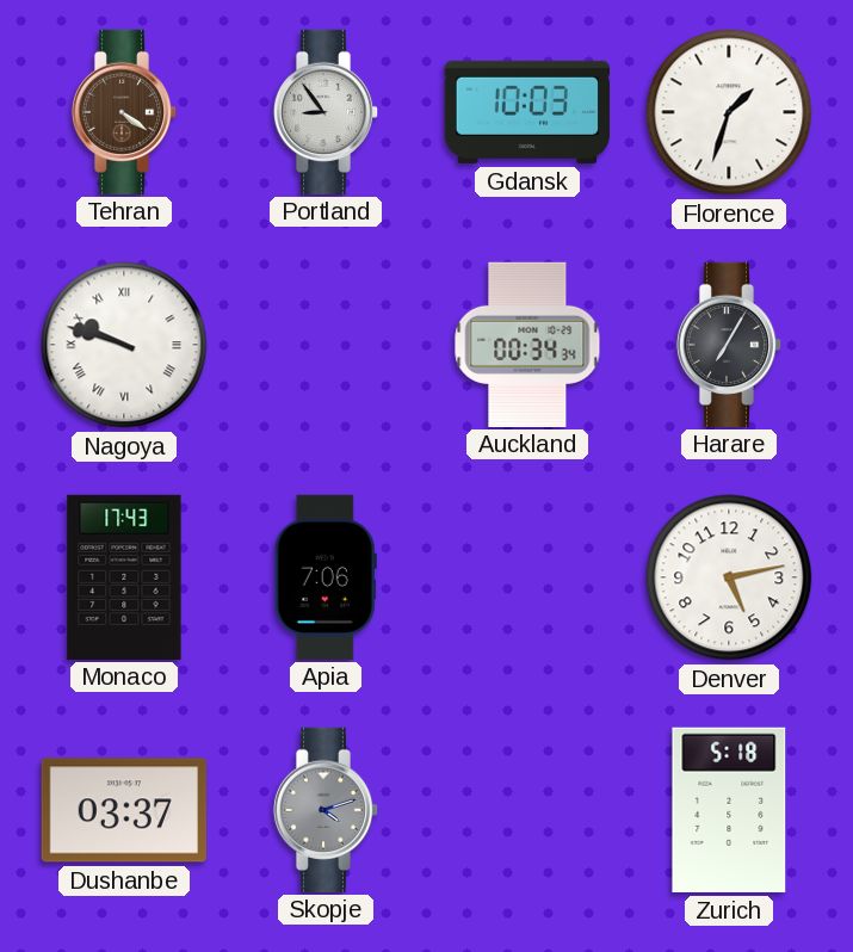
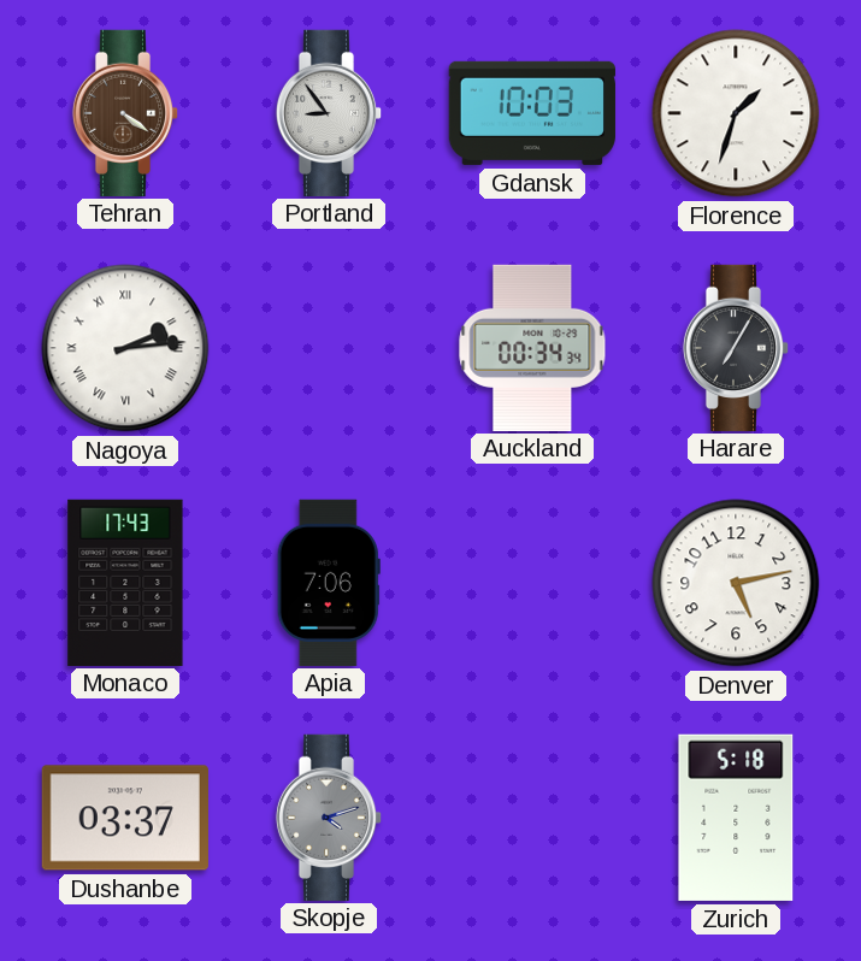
Nagoya: 9:48 -> 2:14 (125, 348)
